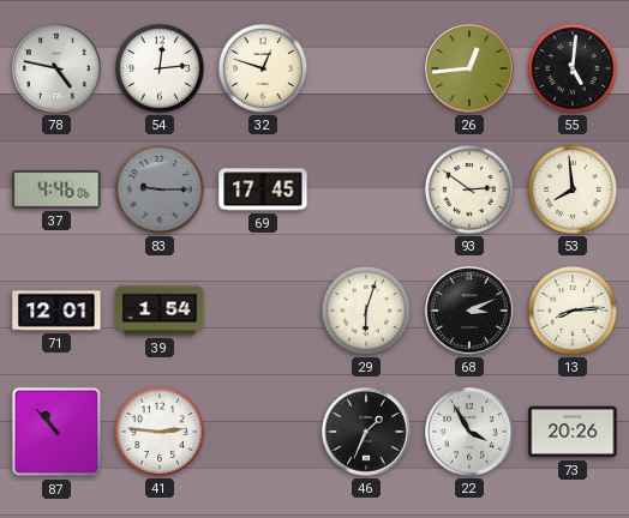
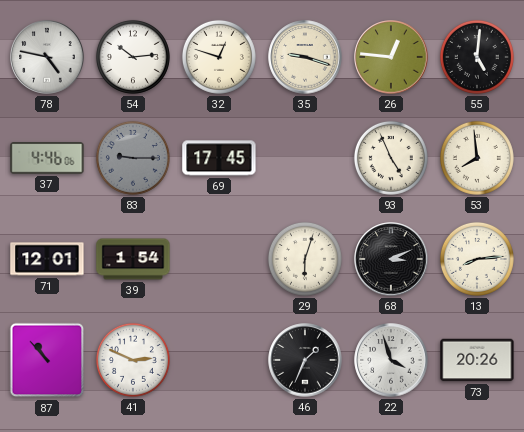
54: 12:14 -> 10:14 (133, 57)
35: none -> 9:18 (305, 57)
26: 12:44 -> 12:46 (391, 57)
93: 2:51 -> 4:56 (391, 158)
41: 2:46 -> 2:49 (133, 360)
22: 3:55 -> 3:57 (391, 360)
